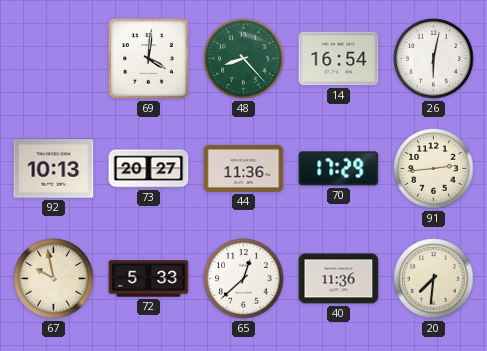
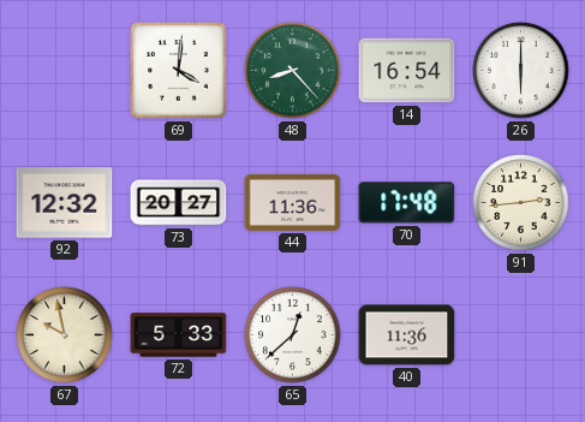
26: 6:02 -> 6:00 (521, 71)
92: 10:13 -> 12:32 (65, 203)
70: 17:29 -> 17:48 (407, 203)
20: 7:31 -> none (434, 279)
